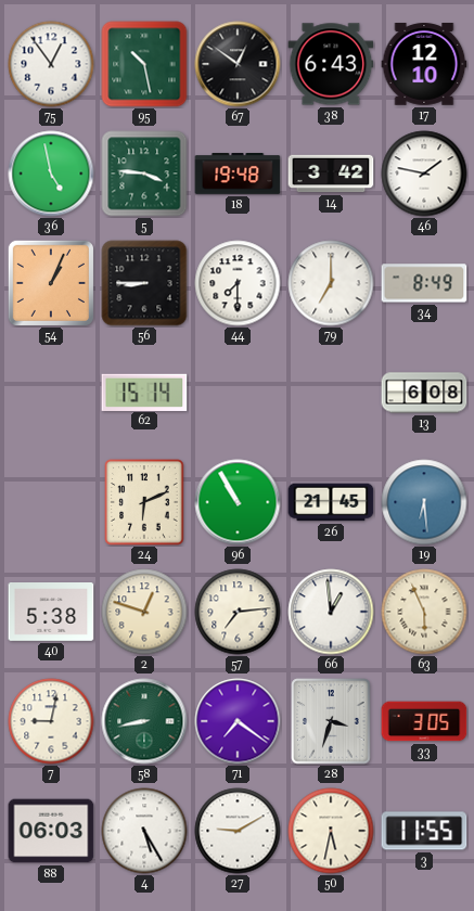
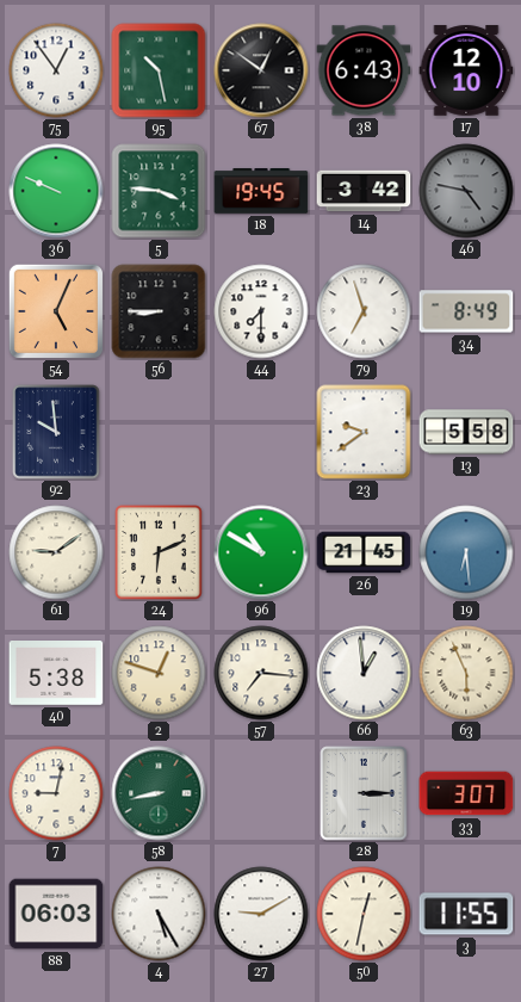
36: 4:58 -> 9:49 (56, 191)
18: 19:48 -> 19:45 (261, 192)
46: 1:47 -> 4:47 (466, 191)
46 dial: white -> grey (466, 191)
54: 1:04 -> 5:04 (56, 311)
79: 7:00 -> 6:57 (364, 311)
92: none -> 9:59 (56, 432)
62: 15:14 -> none (144, 392)
23: none -> 9:39 (364, 432)
13: 6:08 -> 5:58 (466, 432)
61: none -> 9:09 (56, 552)
96: 10:55 -> 10:50 (261, 552)
57: 7:14 -> 7:16 (261, 673)
71: 7:21 -> none (238, 721)
28: 3:33 -> 3:15 (364, 793)
33: 3:05 -> 3:07 (466, 793)
50: 5:32 -> 12:32 (364, 914)
